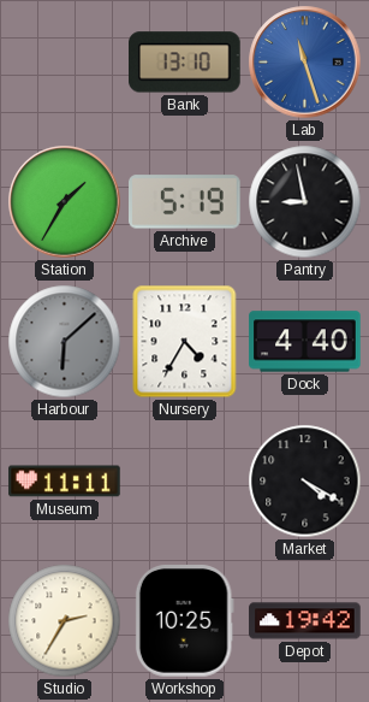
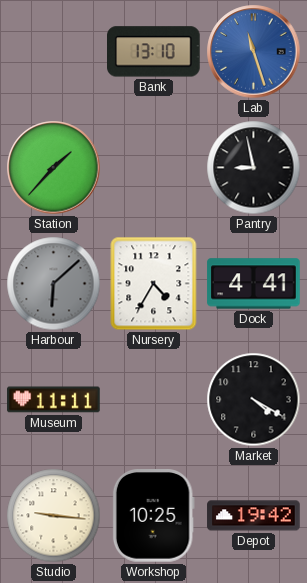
Station: 1:35 -> 1:37 (54, 168)
Archive: 5:19 -> none (185, 202)
Dock: 4:40 -> 4:41 (254, 284)
Studio: 2:35 -> 9:16 (54, 516)
